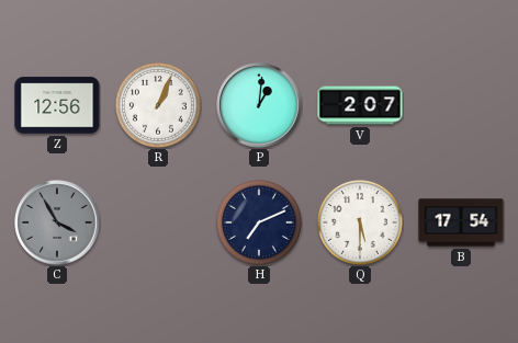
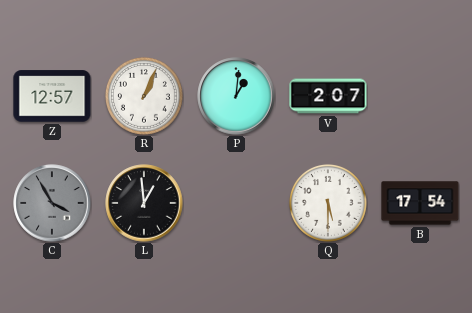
Z: 12:56 -> 12:57 (52, 96)
L: none -> 12:59 (144, 203)
H: 7:11 -> none (259, 222)
